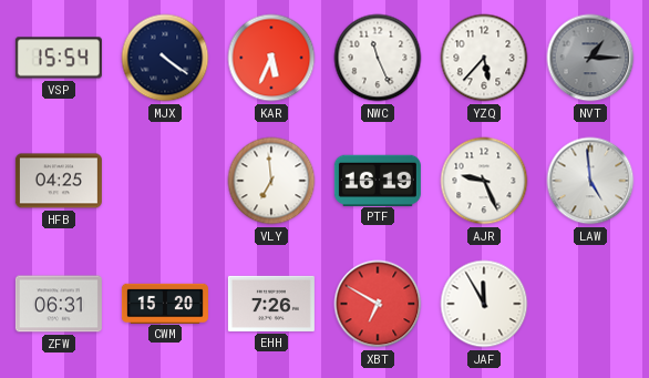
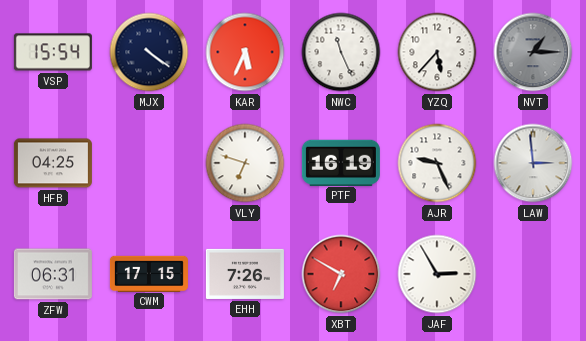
VLY: 6:59 -> 6:48 (245, 163)
LAW: 4:59 -> 2:59 (533, 163)
CWM: 15:20 -> 17:15 (149, 273)
JAF: 11:55 -> 2:55 (437, 274)
